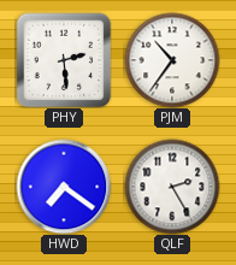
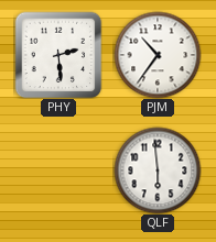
HWD: 7:21 -> none (64, 187)
QLF: 2:25 -> 5:59 (158, 170)
